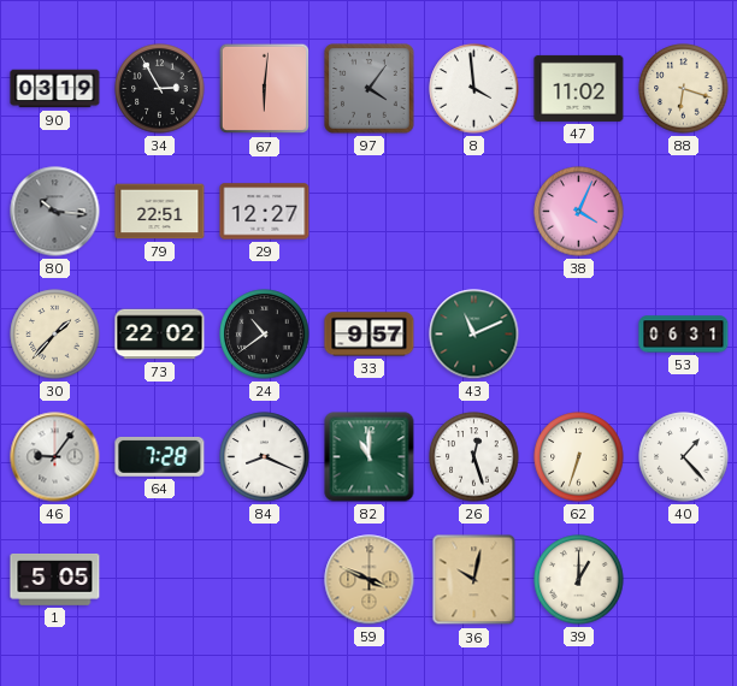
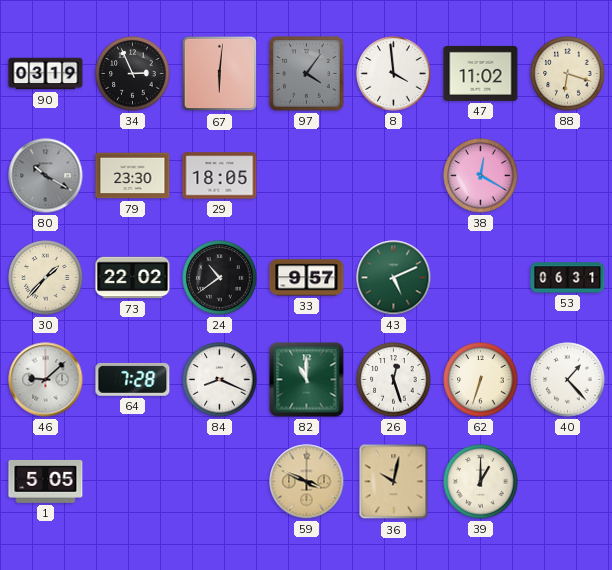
34: 2:55 -> 2:56 (133, 74)
80: 10:16 -> 10:20 (46, 176)
79: 22:51 -> 23:30 (133, 176)
29: 12:27 -> 18:05 (220, 176)
38: 4:04 -> 12:20 (481, 176)
43: 11:11 -> 5:11 (394, 278)
46: 9:06 -> 9:08 (46, 380)
